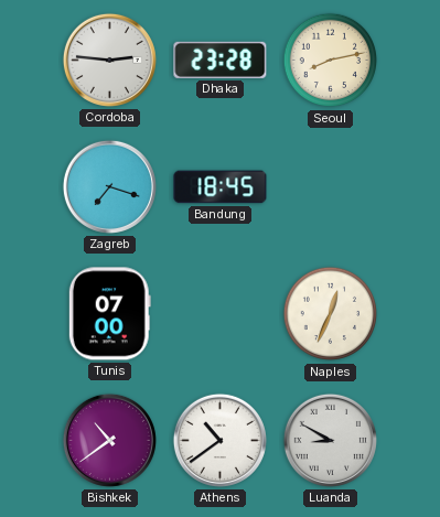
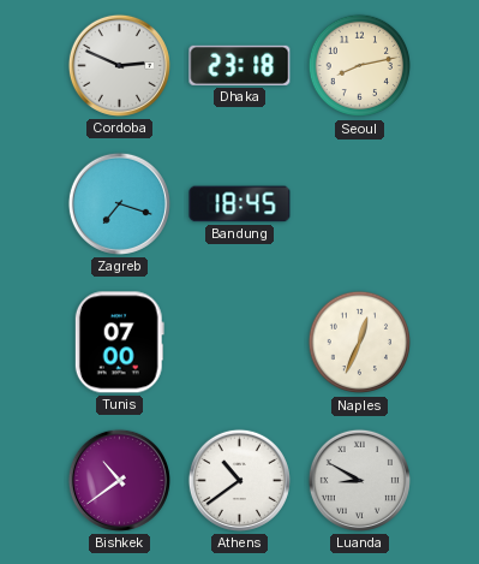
Cordoba: 2:46 -> 2:49 (119, 65)
Dhaka: 23:28 -> 23:18 (240, 65)
